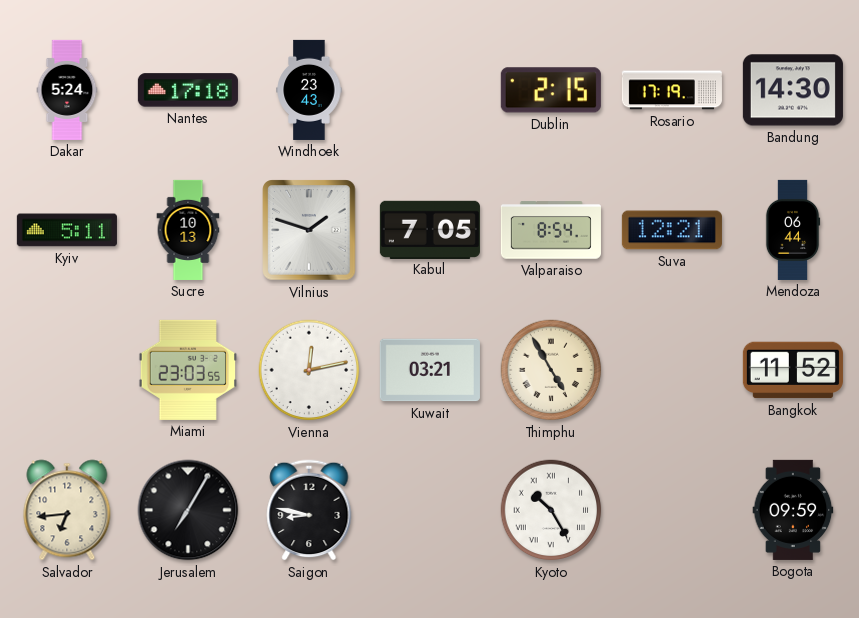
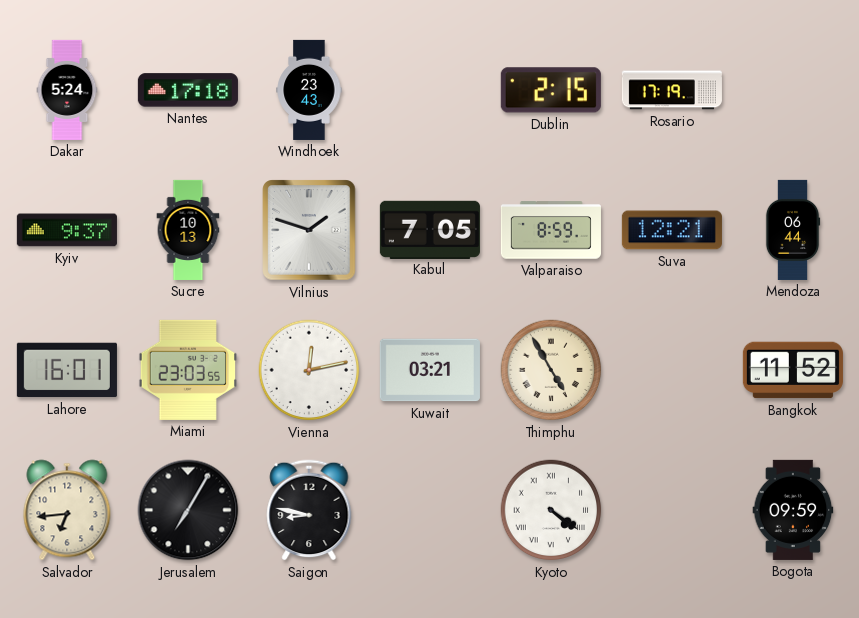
Bandung: 14:30 -> none (793, 90)
Kyiv: 5:11 -> 9:37 (67, 230)
Valparaiso: 8:54 -> 8:59 (551, 230)
Lahore: none -> 16:01 (67, 370)
Kyoto: 10:25 -> 4:21 (551, 510)
